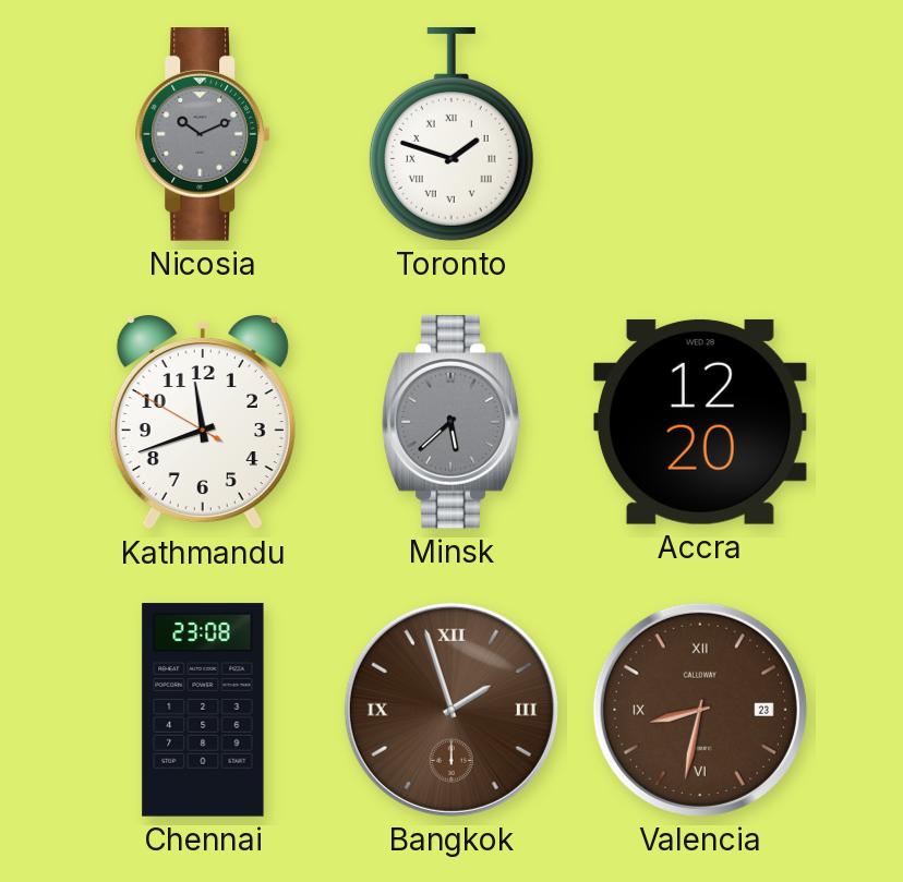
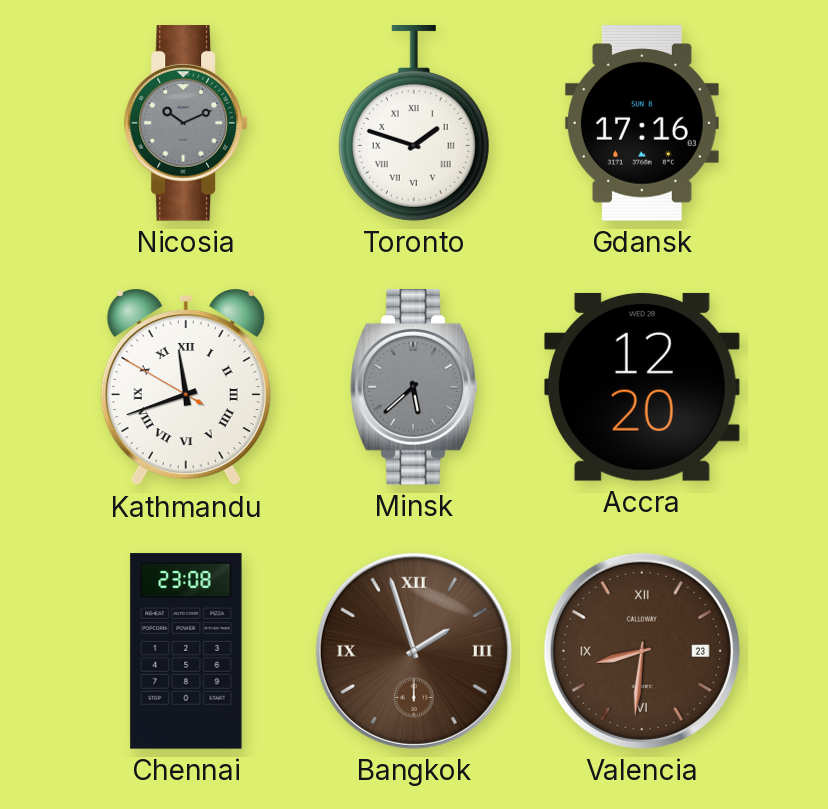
Gdansk: none -> 17:16 (642, 123)
Kathmandu numerals: Arabic -> Roman (186, 387)
Valencia: 8:32 -> 8:31 (642, 651)
